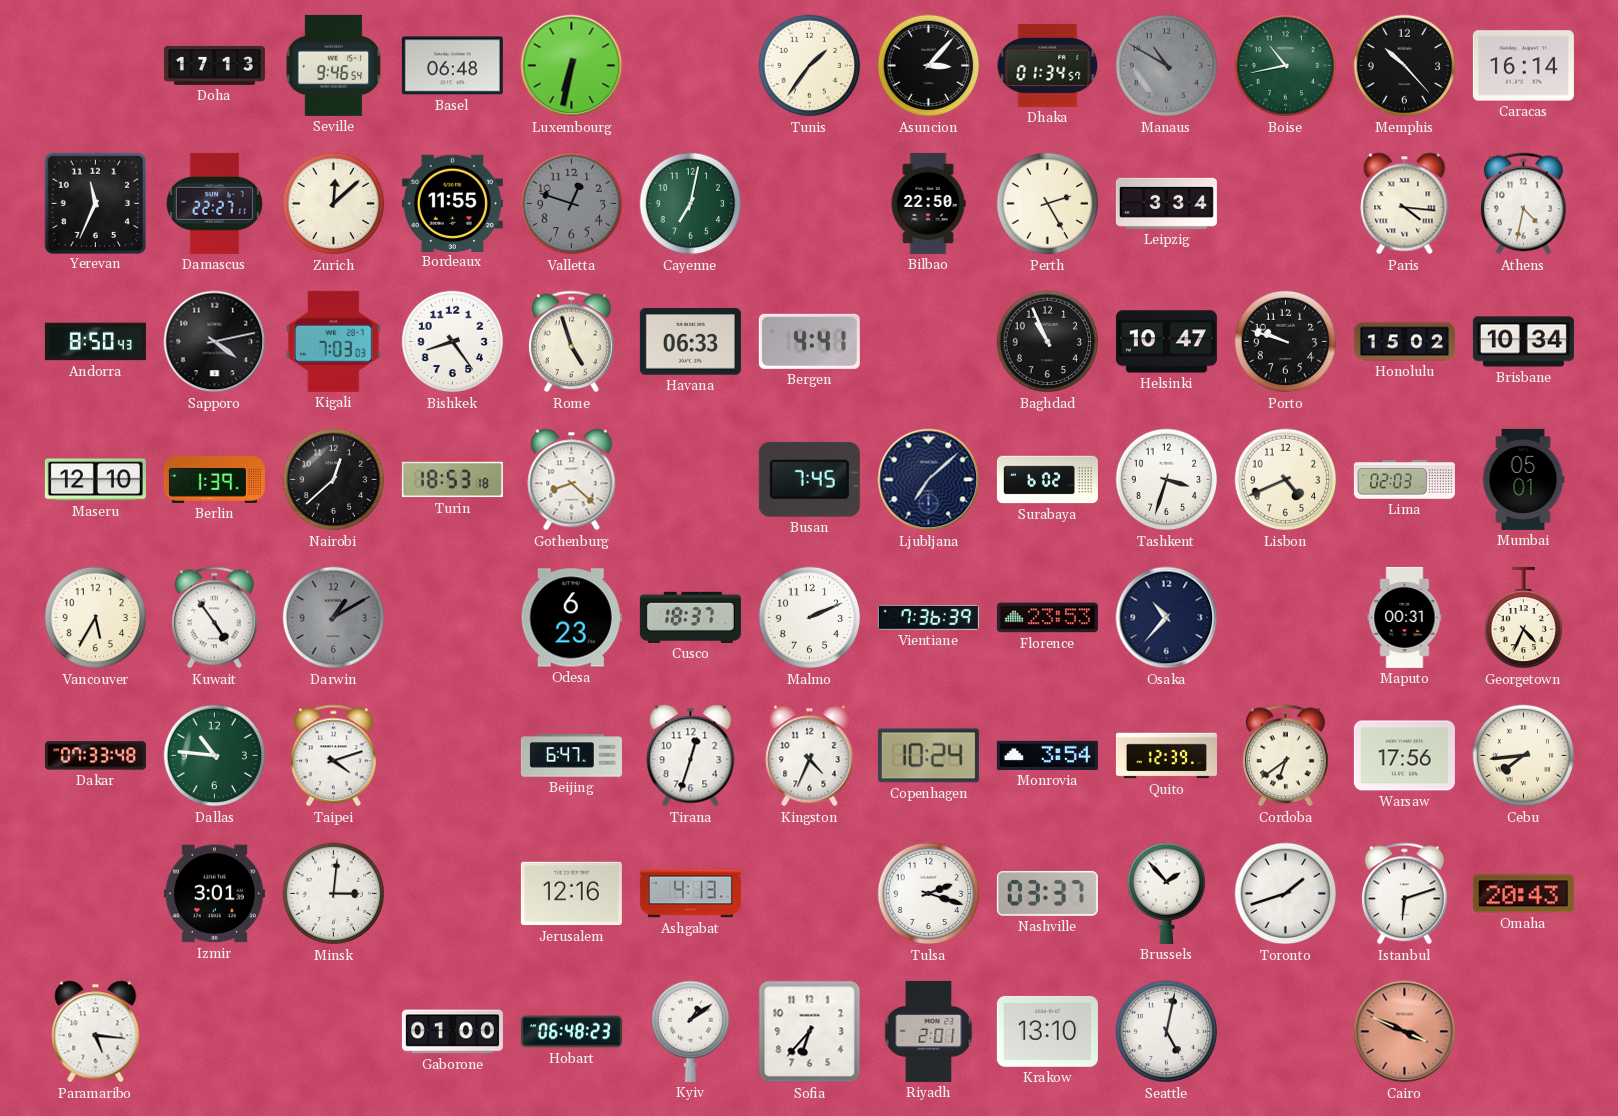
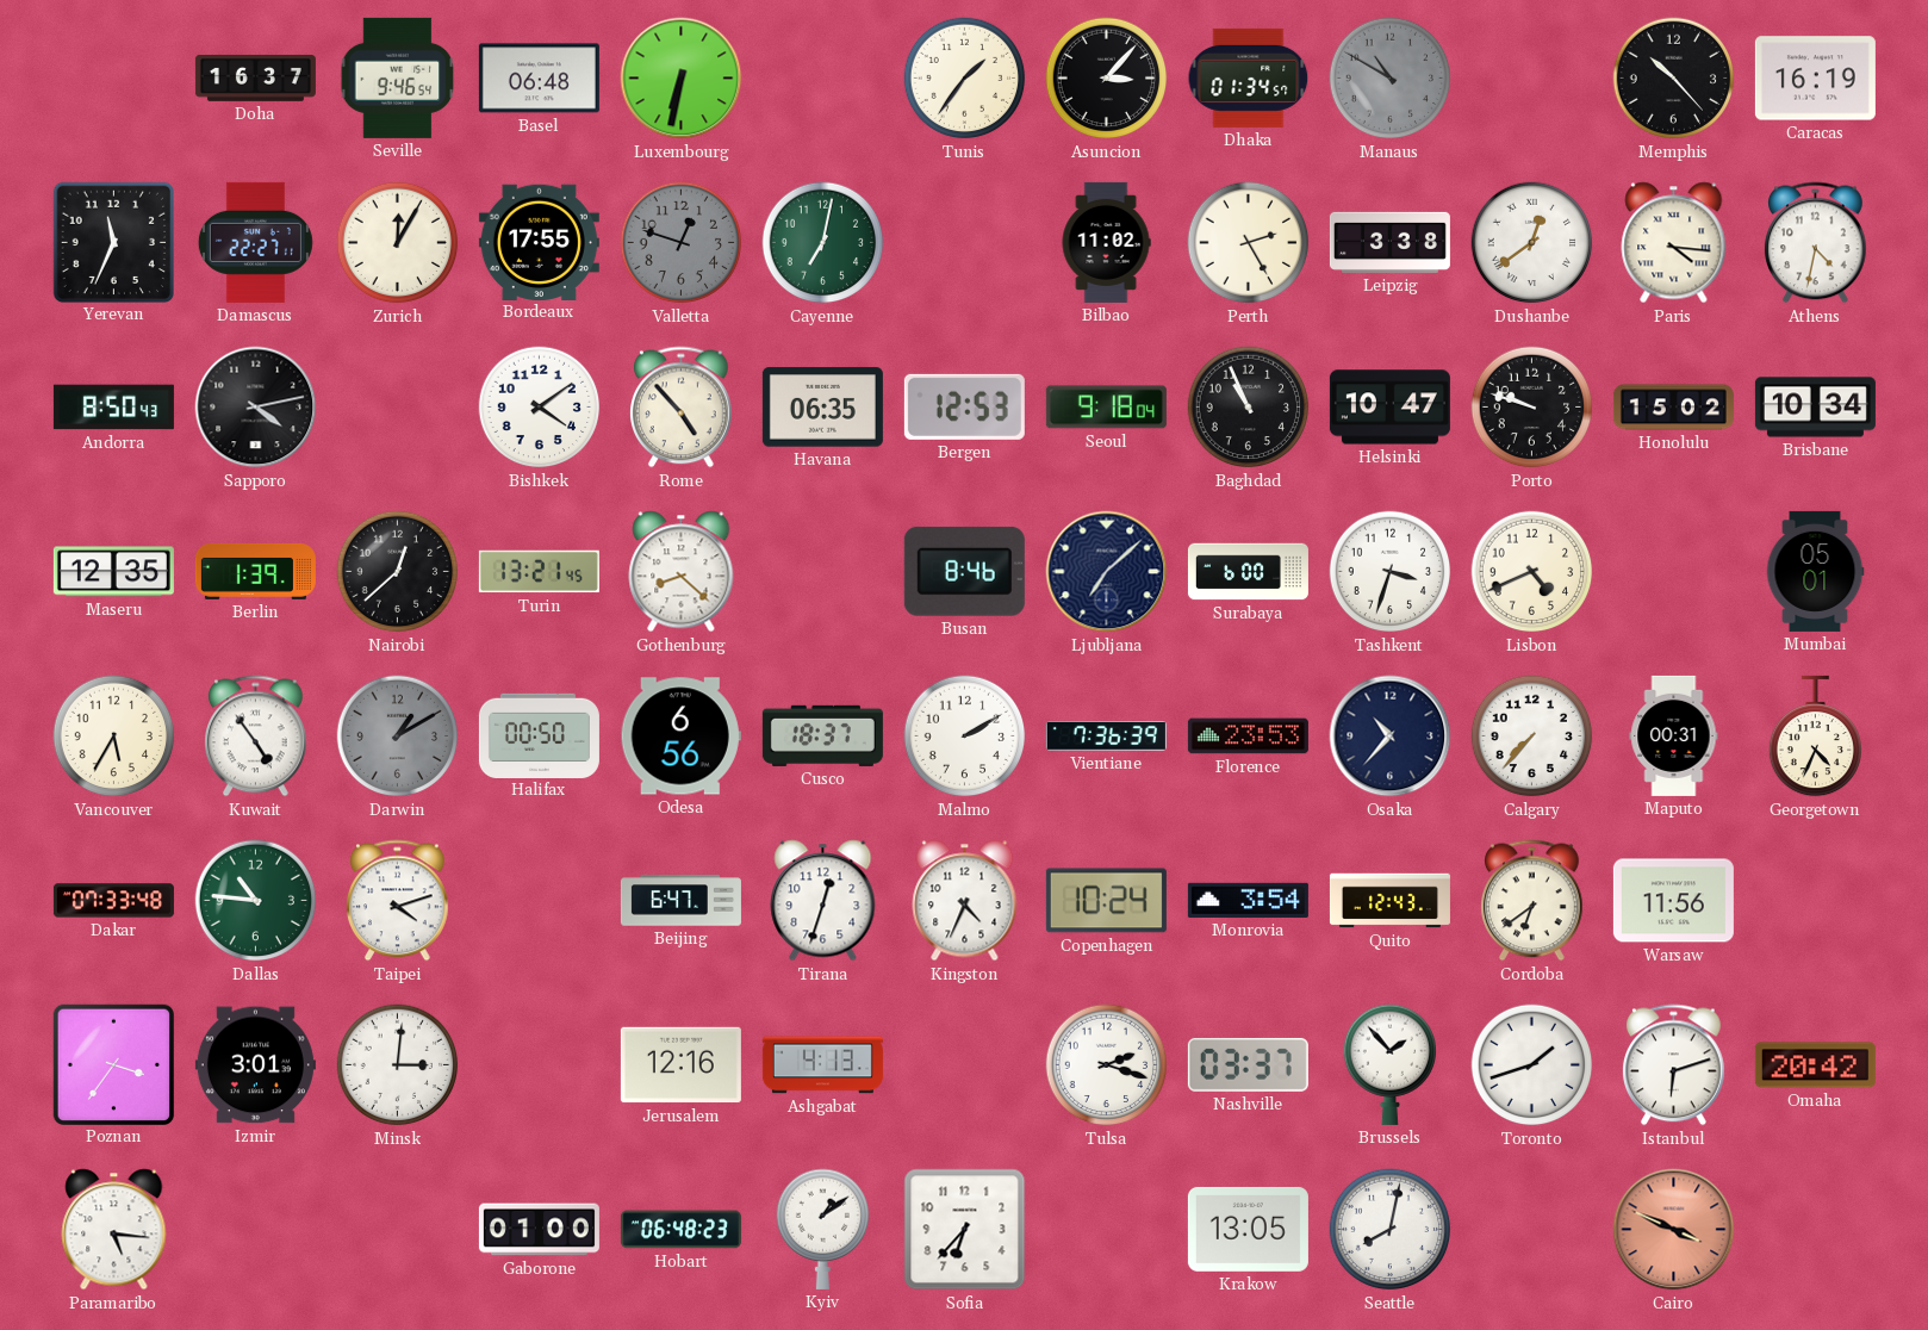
Doha: 17:13 -> 16:37 (255, 77)
Boise: 10:43 -> none (1286, 66)
Caracas: 16:14 -> 16:19 (1815, 79)
Zurich: 12:08 -> 12:05 (398, 243)
Bordeaux: 11:55 -> 17:55 (539, 242)
Bilbao: 22:50 -> 11:02 (1106, 242)
Leipzig: 3:34 -> 3:38 (1389, 242)
Dushanbe: none -> 12:39 (1532, 243)
Kigali: 7:03 -> none (334, 341)
Bishkek: 8:24 -> 4:09 (540, 408)
Rome: 4:57 -> 4:53 (682, 408)
Havana: 06:33 -> 06:35 (822, 408)
Bergen: 4:41 -> 12:53 (964, 406)
Seoul: none -> 9:18 (1106, 408)
Maseru: 12:10 -> 12:35 (113, 572)
Turin: 18:53 -> 13:21 (539, 572)
Busan: 7:45 -> 8:46 (964, 571)
Surabaya: 6:02 -> 6:00 (1248, 572)
Lima: 02:03 -> none (1404, 480)
Halifax: none -> 00:50 (539, 735)
Odesa: 6:23 -> 6:56 (680, 737)
Malmo: 2:11 -> 2:10 (965, 737)
Calgary: none -> 7:37 (1532, 737)
Quito: 12:39 -> 12:43 (1389, 901)
Warsaw: 17:56 -> 11:56 (1673, 901)
Cebu: 7:44 -> none (1524, 756)
Poznan: none -> 3:36 (113, 1064)
Omaha: 20:43 -> 20:42 (1815, 1065)
Riyadh: 2:01 -> none (929, 1031)
Krakow: 13:10 -> 13:05 (1248, 1230)
Seattle: 5:02 -> 8:02 (1391, 1230)
